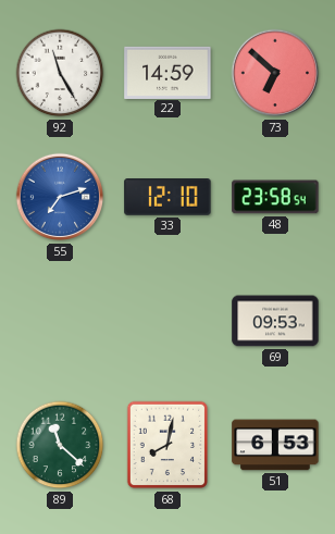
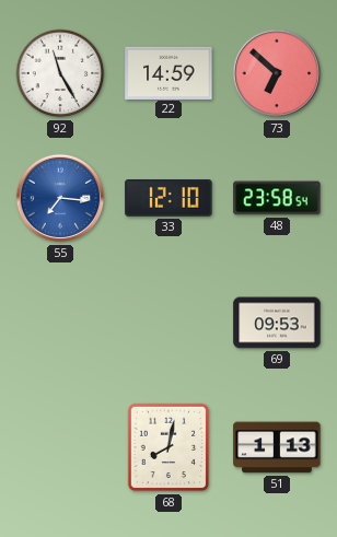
55: 7:12 -> 7:16 (60, 198)
89: 11:22 -> none (60, 445)
51: 6:53 -> 1:13 (277, 447)
